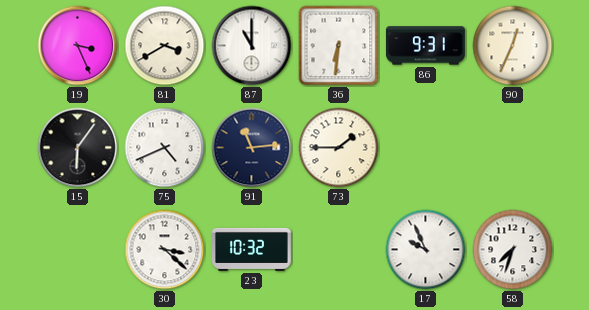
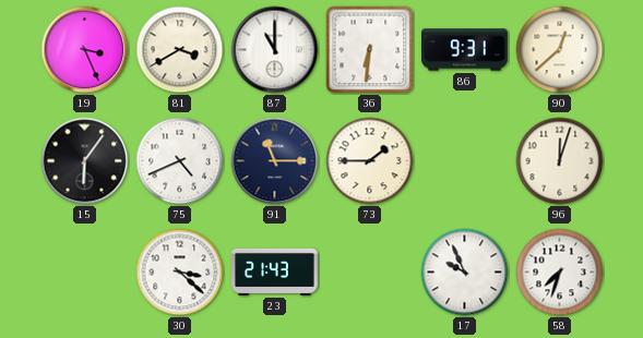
90: 12:34 -> 12:38 (560, 50)
91: 11:14 -> 11:15 (275, 161)
96: none -> 12:03 (560, 161)
23: 10:32 -> 21:43 (275, 271)
